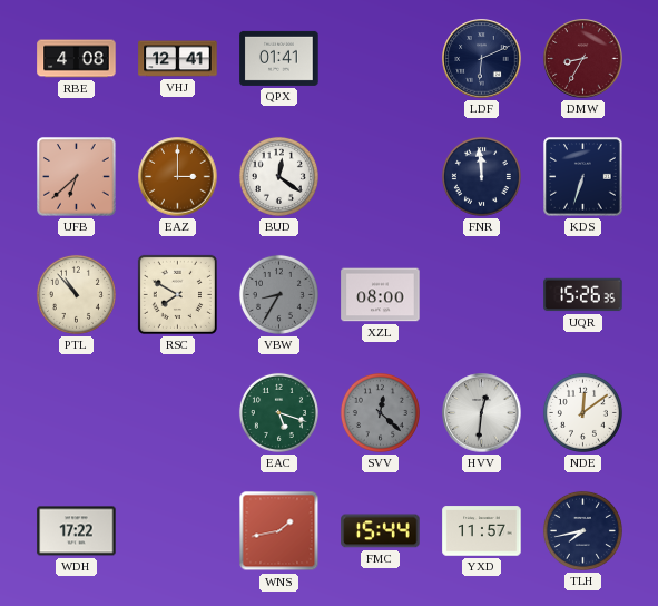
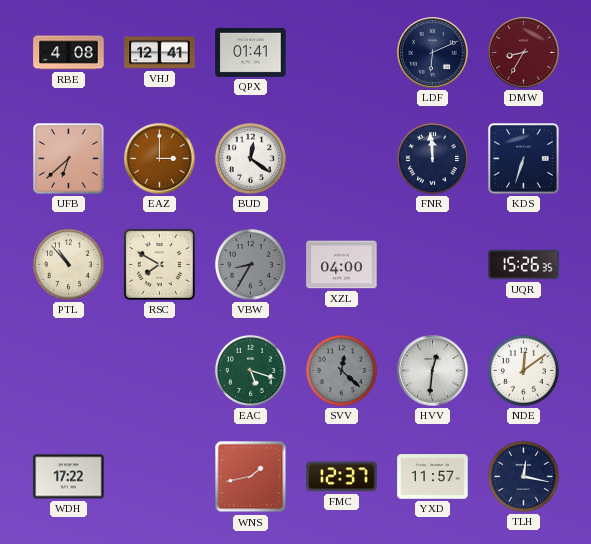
XZL: 08:00 -> 04:00 (342, 265)
FMC: 15:44 -> 12:37 (342, 477)
TLH: 7:43 -> 12:17 (523, 476)
